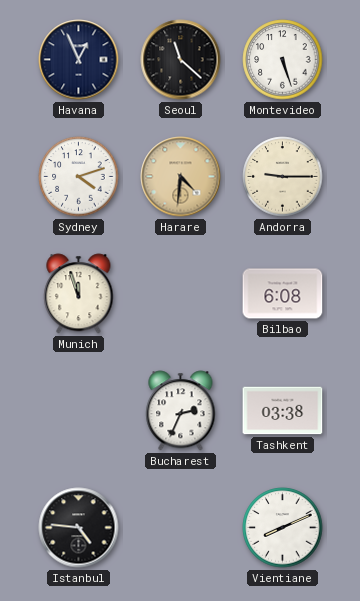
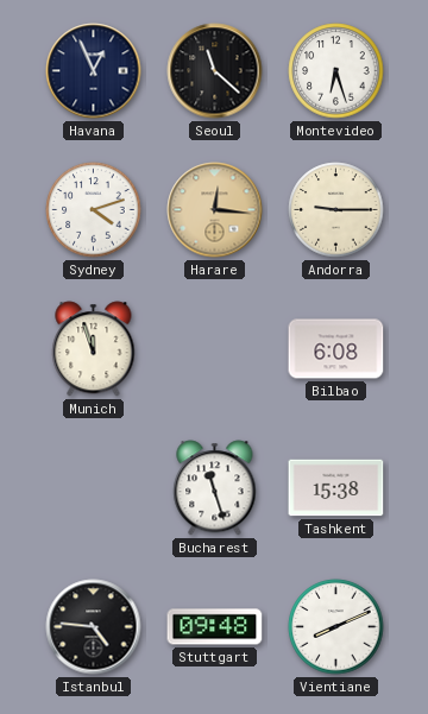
Montevideo: 5:27 -> 6:27 (336, 71)
Harare: 4:31 -> 12:16 (215, 210)
Bucharest: 2:34 -> 11:27 (215, 488)
Tashkent: 03:38 -> 15:38 (336, 488)
Stuttgart: none -> 09:48 (215, 627)
